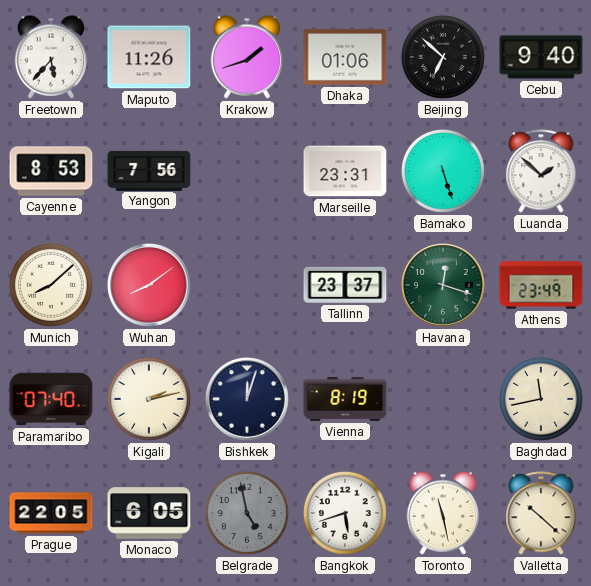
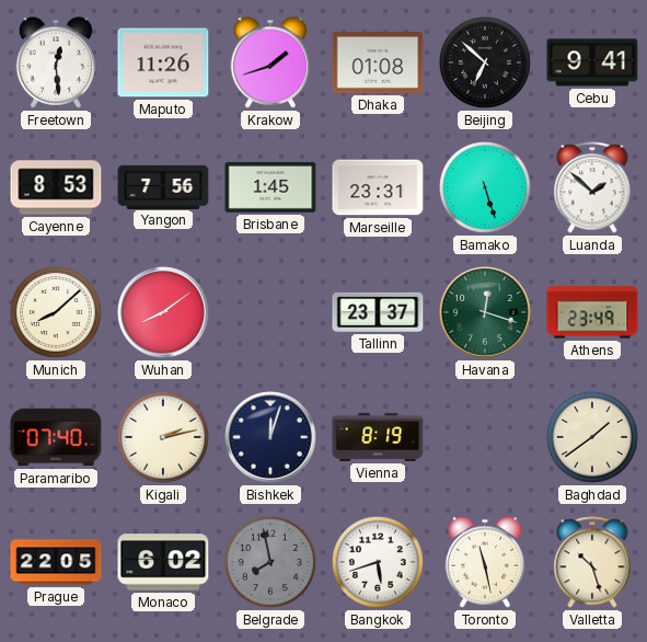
Freetown: 5:37 -> 12:29 (56, 62)
Dhaka: 01:06 -> 01:08 (378, 62)
Cebu: 9:40 -> 9:41 (592, 62)
Brisbane: none -> 1:45 (270, 187)
Baghdad: 11:43 -> 1:39 (592, 437)
Monaco: 6:05 -> 6:02 (163, 562)
Belgrade: 4:58 -> 7:58 (270, 562)
Valletta: 10:22 -> 10:27 (592, 562)
